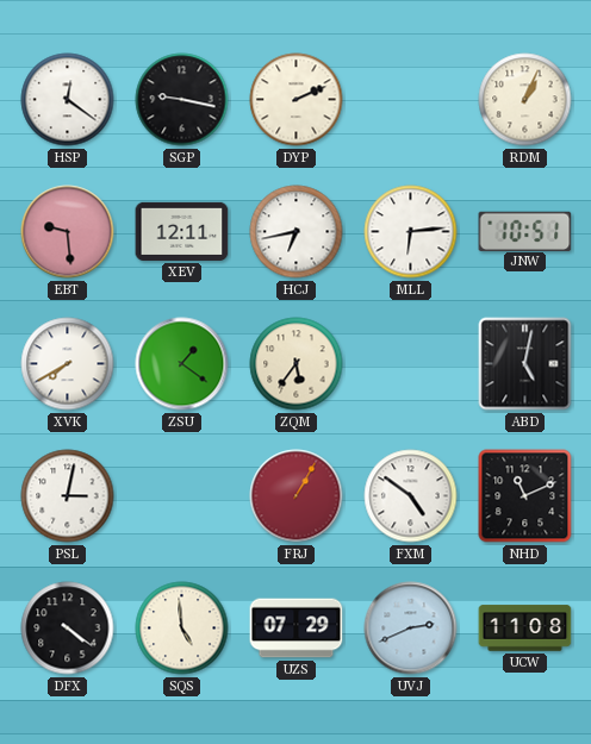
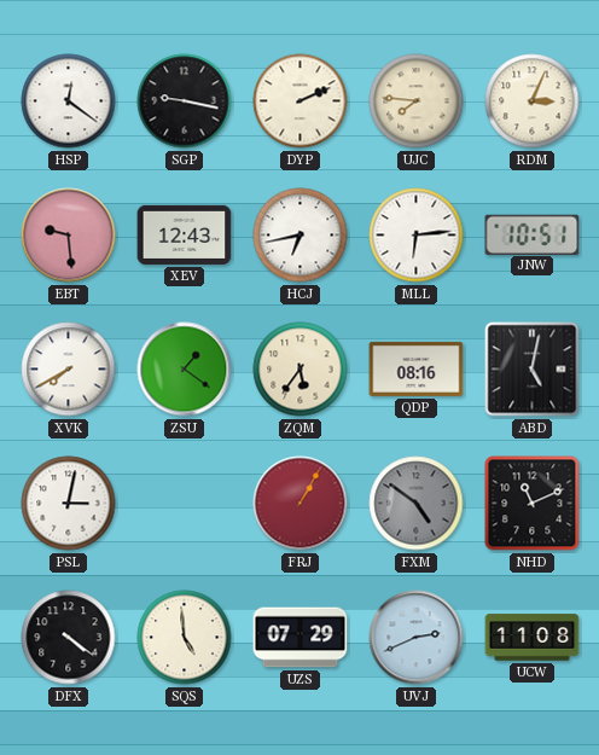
UJC: none -> 7:46 (417, 101)
RDM: 1:04 -> 3:04 (533, 101)
XEV: 12:11 -> 12:43 (185, 234)
QDP: none -> 08:16 (417, 368)
FXM dial: white -> grey (417, 504)
